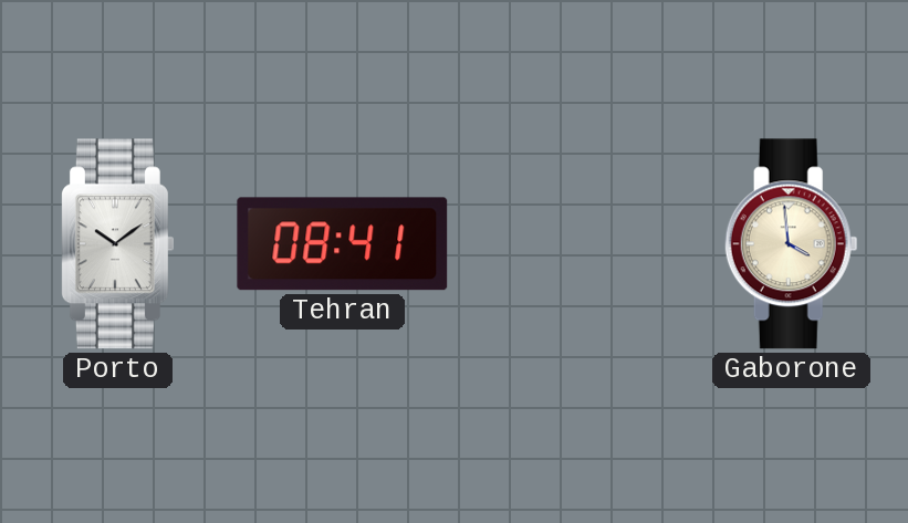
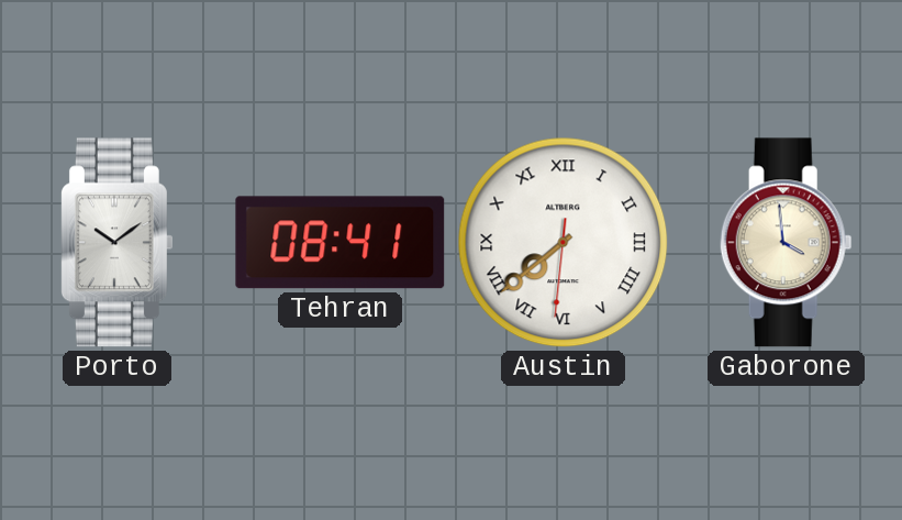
Austin: none -> 7:38 (564, 243)
